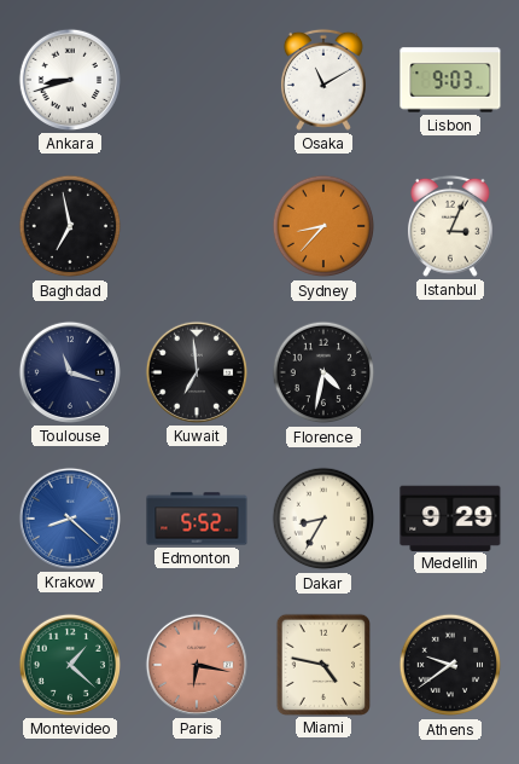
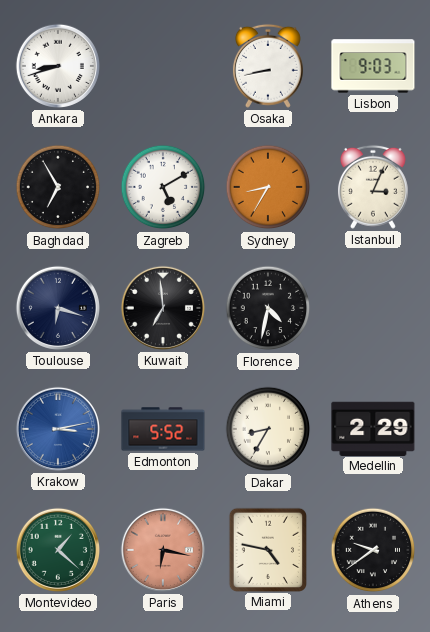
Osaka: 11:10 -> 8:43 (268, 66)
Baghdad: 6:58 -> 6:55 (58, 187)
Zagreb: none -> 5:10 (163, 187)
Sydney: 8:37 -> 8:35 (268, 187)
Toulouse: 11:18 -> 6:18 (58, 308)
Krakow: 8:22 -> 3:13 (58, 429)
Medellin: 9:29 -> 2:29 (373, 428)
